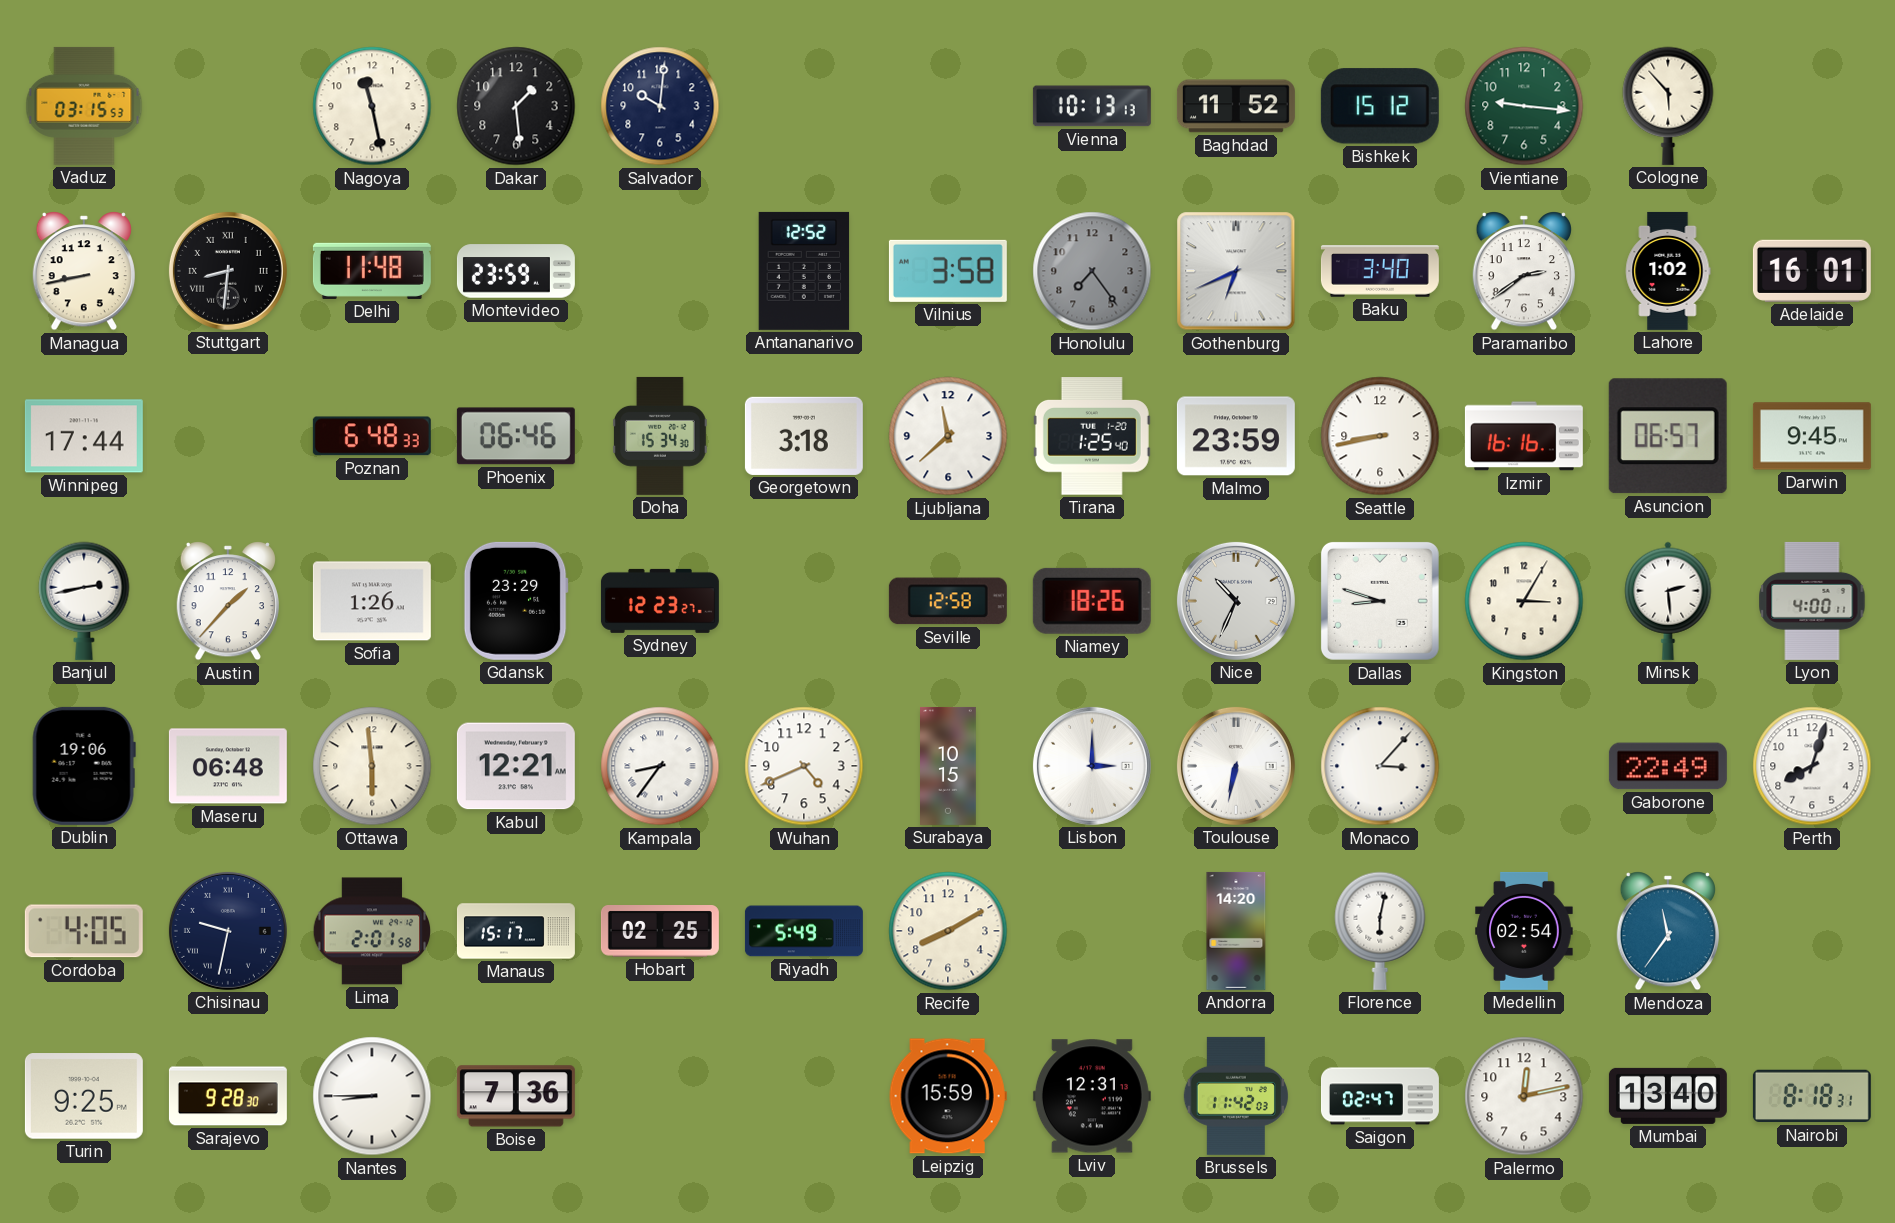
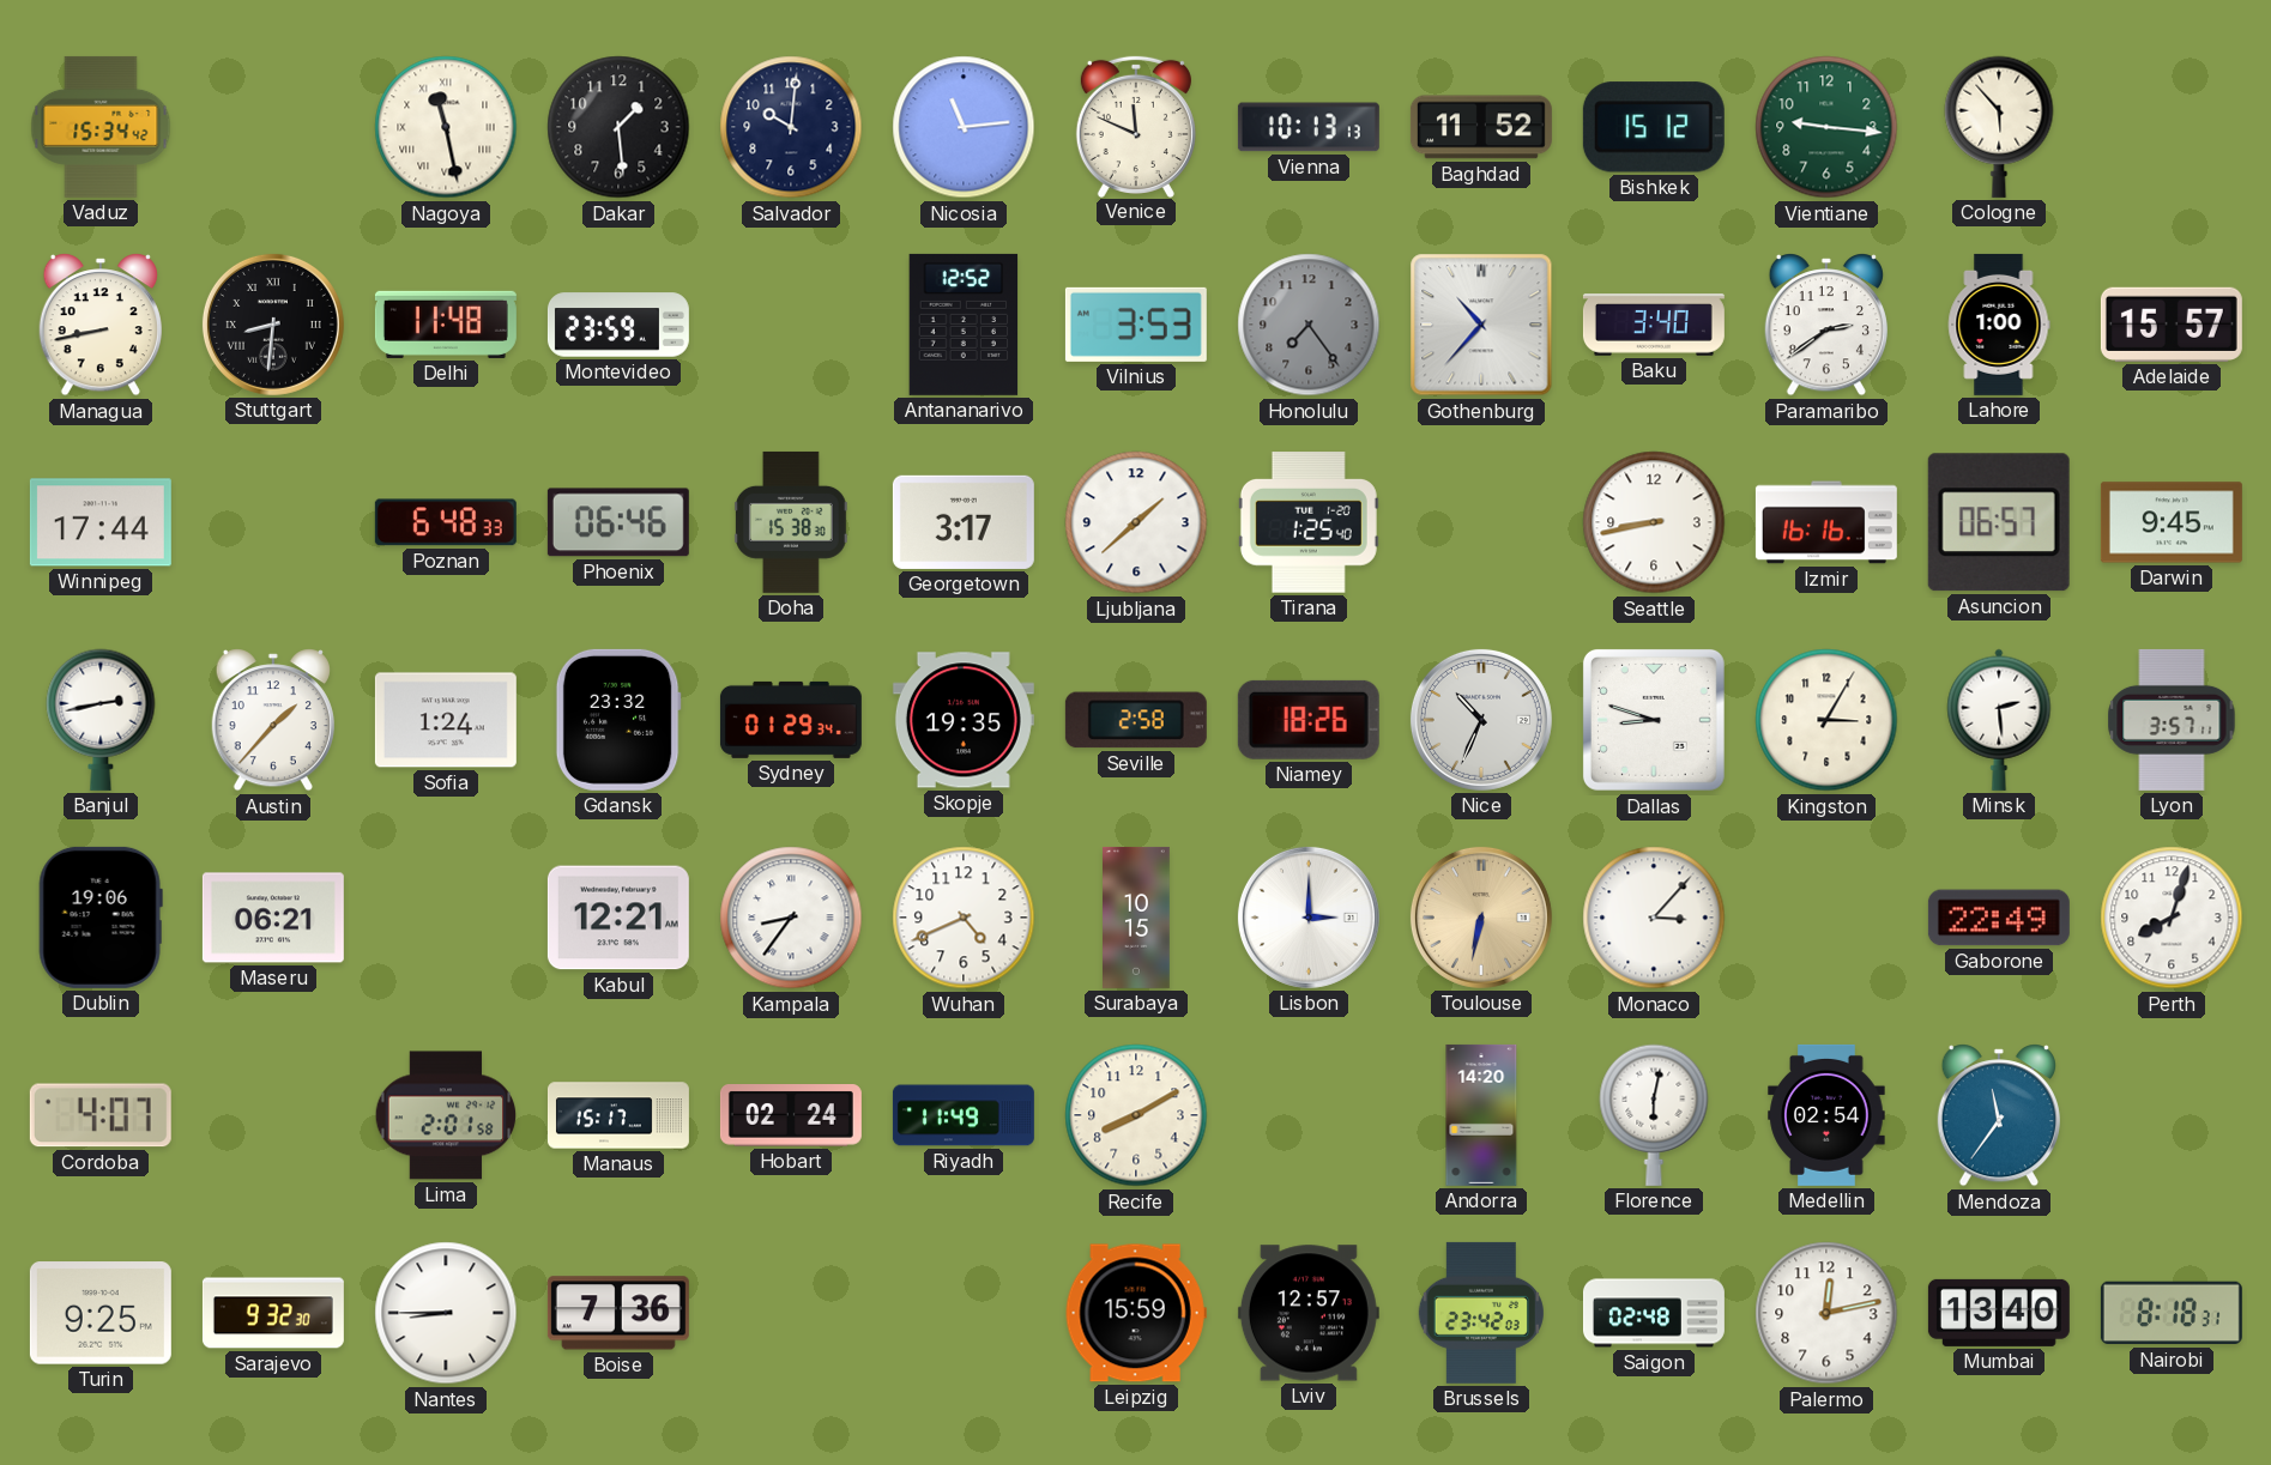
Vaduz: 03:15 -> 15:34 (101, 127)
Nagoya numerals: Arabic -> Roman (446, 127)
Nicosia: none -> 11:14 (964, 127)
Venice: none -> 11:49 (1136, 126)
Vilnius: 3:58 -> 3:53 (1136, 325)
Gothenburg: 6:41 -> 10:37 (1481, 325)
Lahore: 1:02 -> 1:00 (1999, 325)
Adelaide: 16:01 -> 15:57 (2172, 325)
Doha: 15:34 -> 15:38 (791, 522)
Georgetown: 3:18 -> 3:17 (964, 522)
Ljubljana: 11:38 -> 1:38 (1136, 522)
Malmo: 23:59 -> none (1236, 436)
Sofia: 1:26 -> 1:24 (446, 720)
Gdansk: 23:29 -> 23:32 (618, 720)
Sydney: 12:23 -> 01:29 (791, 720)
Skopje: none -> 19:35 (964, 720)
Seville: 12:58 -> 2:58 (1136, 720)
Lyon: 4:00 -> 3:57 (2172, 720)
Maseru: 06:48 -> 06:21 (273, 918)
Ottawa: 5:59 -> none (372, 766)
Toulouse dial: white -> champagne (1481, 918)
Cordoba: 4:05 -> 4:07 (101, 1115)
Chisinau: 9:32 -> none (228, 931)
Hobart: 02:25 -> 02:24 (791, 1115)
Riyadh: 5:49 -> 11:49 (964, 1115)
Sarajevo: 9:28 -> 9:32 (273, 1313)
Lviv: 12:31 -> 12:57 (1309, 1313)
Brussels: 11:42 -> 23:42 (1481, 1313)
Saigon: 02:47 -> 02:48 (1654, 1313)
